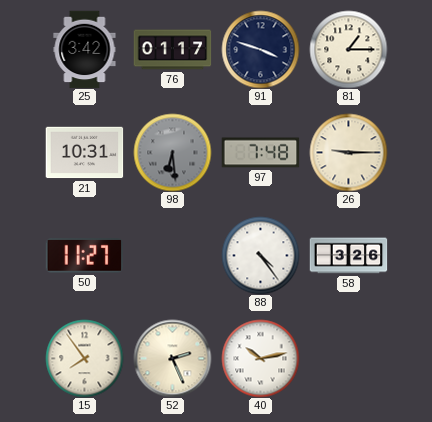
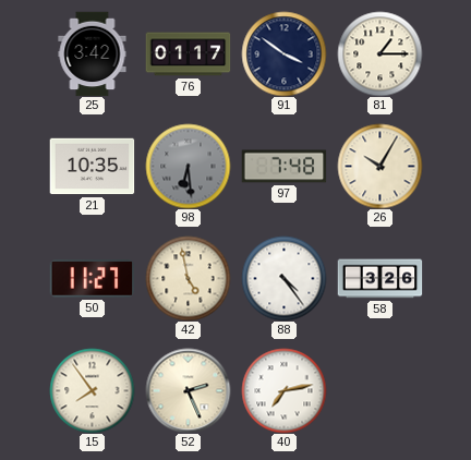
91: 3:48 -> 3:51 (283, 53)
21: 10:31 -> 10:35 (92, 167)
26: 9:15 -> 10:05 (379, 166)
42: none -> 4:58 (188, 278)
40: 10:13 -> 7:13 (283, 390)
